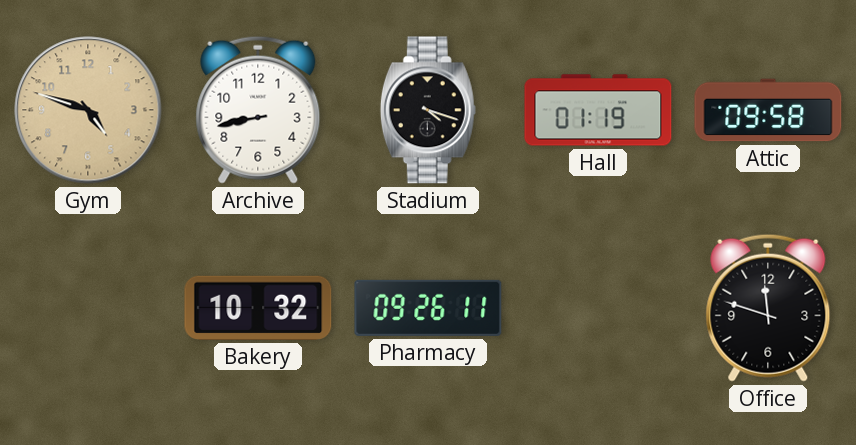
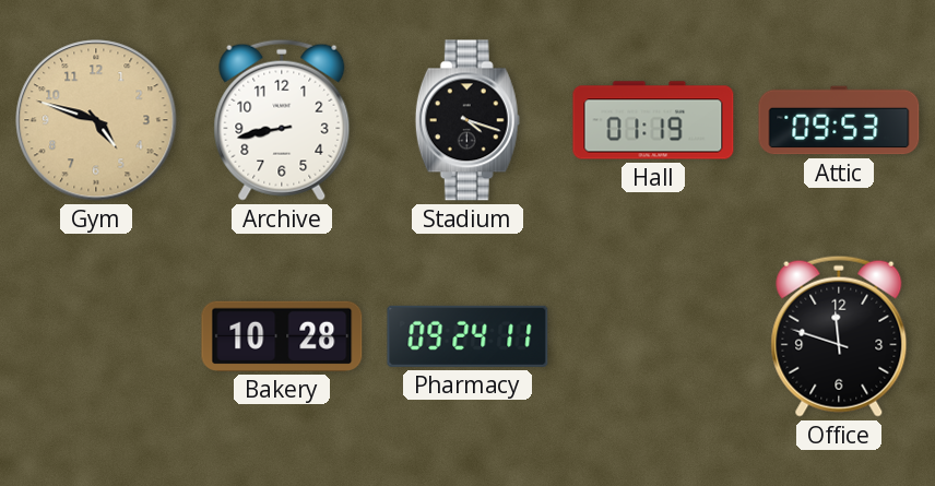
Attic: 09:58 -> 09:53 (839, 120)
Bakery: 10:32 -> 10:28 (282, 336)
Pharmacy: 09:26 -> 09:24 (467, 336)
